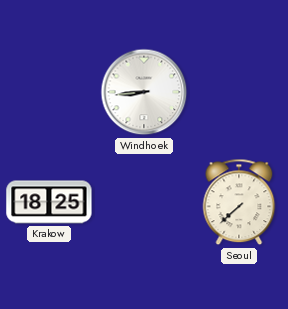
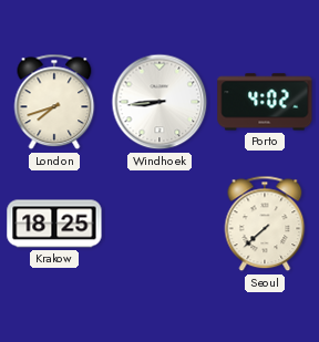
London: none -> 7:42 (54, 102)
Porto: none -> 4:02 (265, 102)
